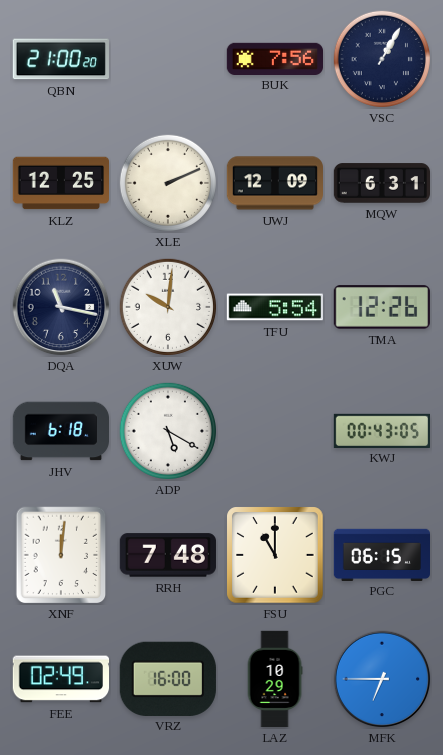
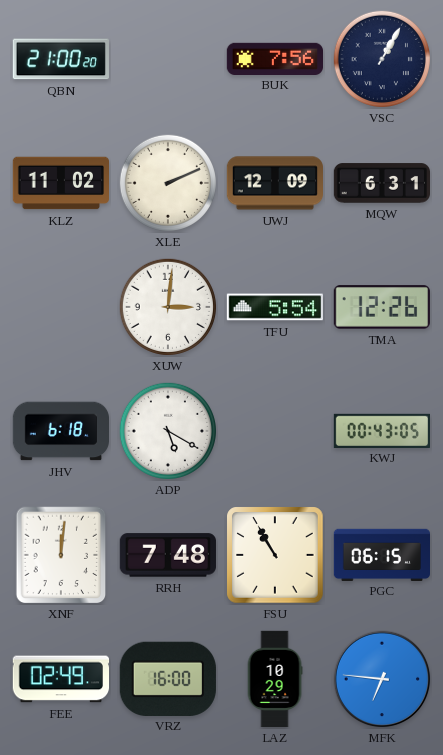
KLZ: 12:25 -> 11:02 (61, 183)
DQA: 11:17 -> none (61, 307)
XUW: 10:01 -> 3:01 (167, 306)
FSU: 11:00 -> 10:55 (275, 555)
MFK: 6:45 -> 6:46 (382, 679)
